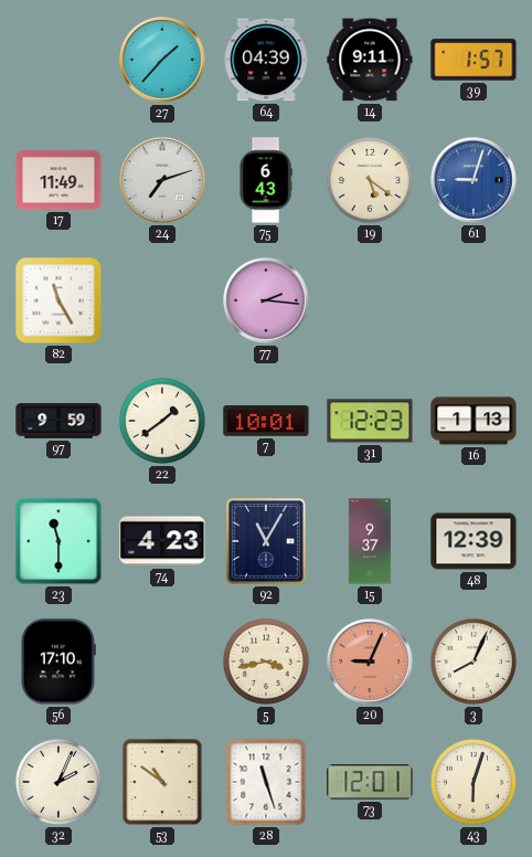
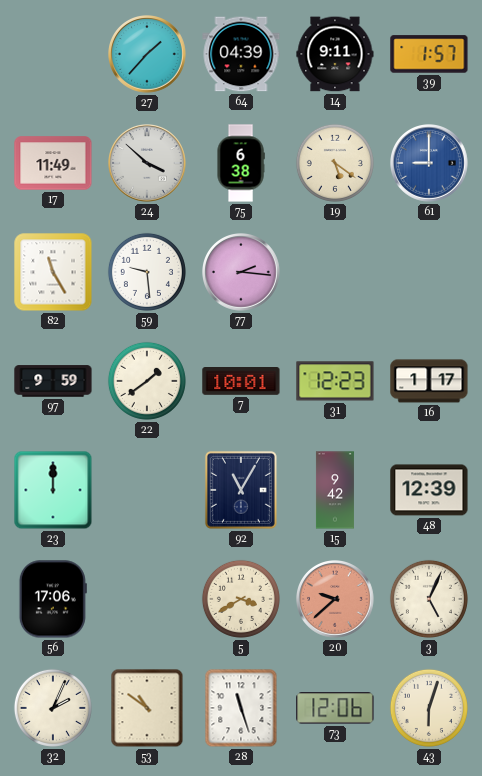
24: 7:12 -> 3:52 (148, 164)
75: 6:43 -> 6:38 (241, 163)
61: 9:03 -> 9:00 (430, 164)
59: none -> 9:29 (147, 272)
16: 1:13 -> 1:17 (429, 381)
23: 11:30 -> 12:00 (53, 490)
74: 4:23 -> none (162, 541)
15: 9:37 -> 9:42 (335, 490)
56: 17:10 -> 17:06 (53, 599)
5: 3:43 -> 3:40 (241, 599)
20: 9:04 -> 9:38 (336, 600)
3: 8:04 -> 5:04 (429, 599)
73: 12:01 -> 12:06 (335, 708)
